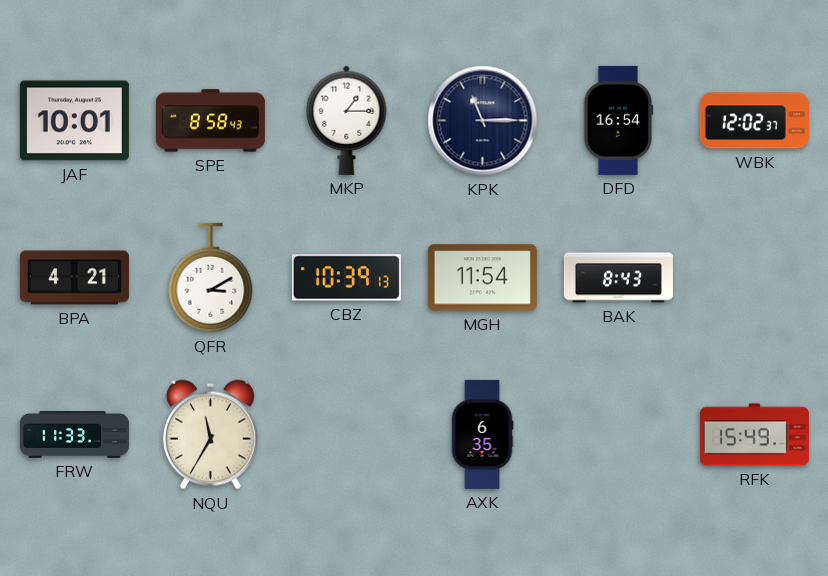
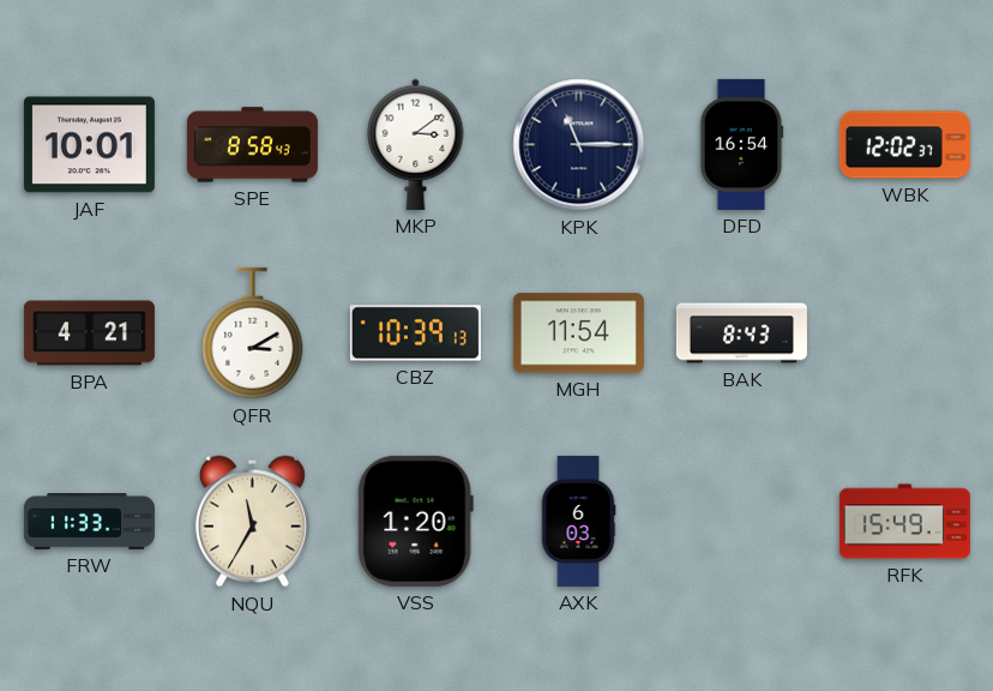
MKP: 1:15 -> 3:09 (416, 144)
VSS: none -> 1:20 (415, 521)
AXK: 6:35 -> 6:03 (578, 521)
